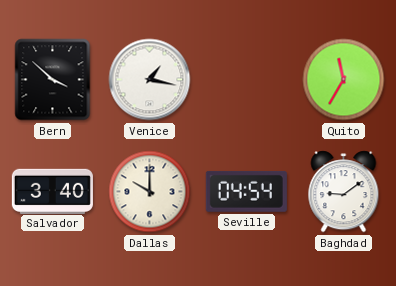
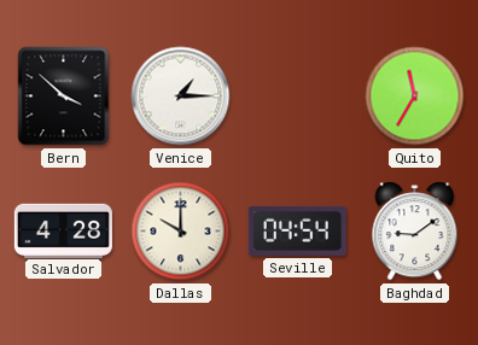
Venice: 1:17 -> 1:15 (181, 97)
Salvador: 3:40 -> 4:28 (63, 230)
